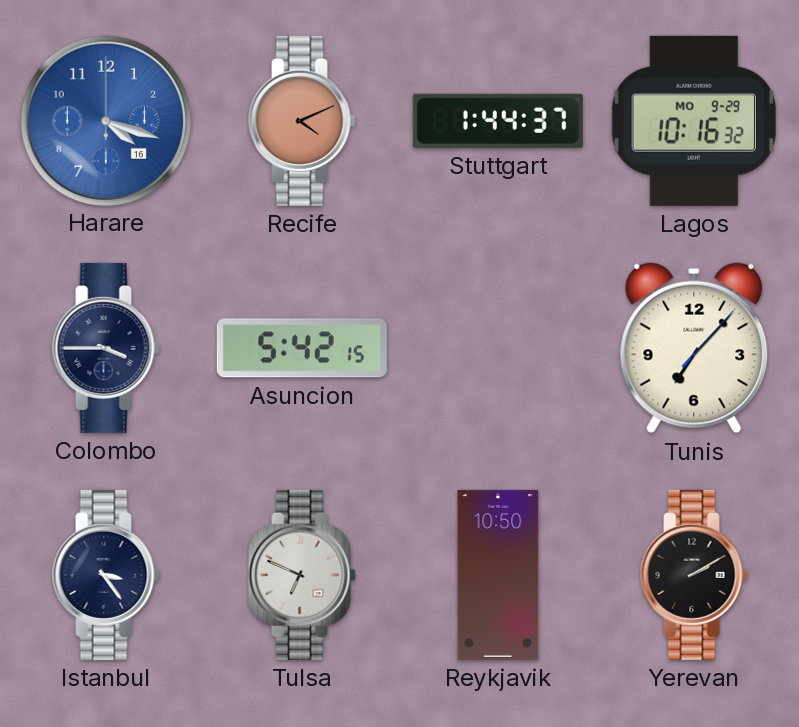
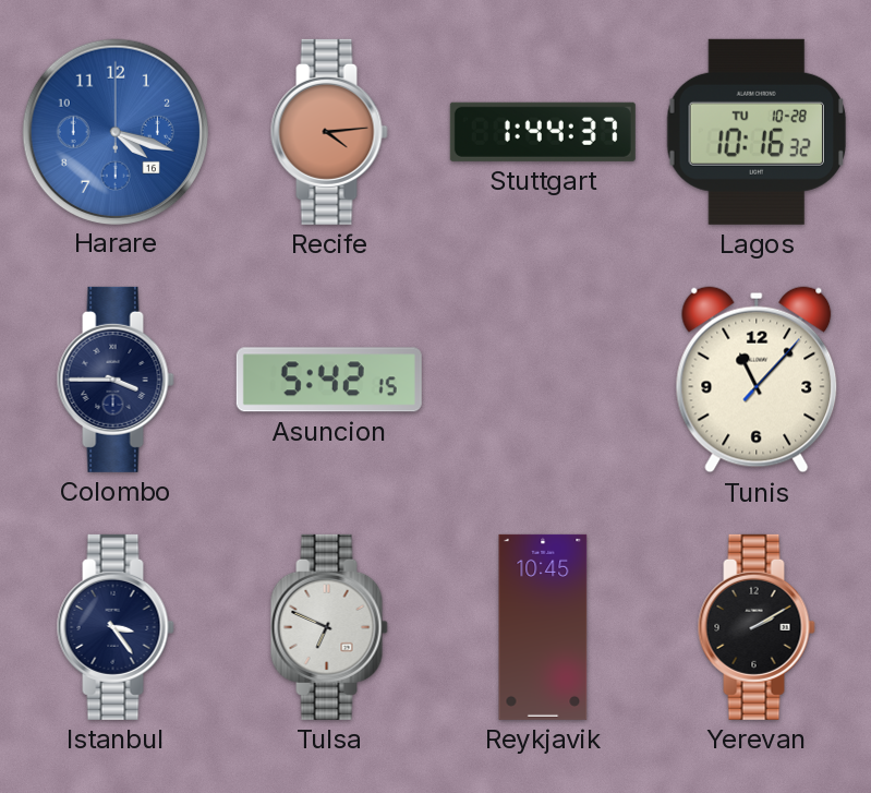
Recife: 4:11 -> 4:14 (329, 132)
Lagos date: MO 9-29 -> TU 10-28 (755, 132)
Tunis: 7:07 -> 11:07 (757, 380)
Reykjavik: 10:50 -> 10:45 (543, 627)
